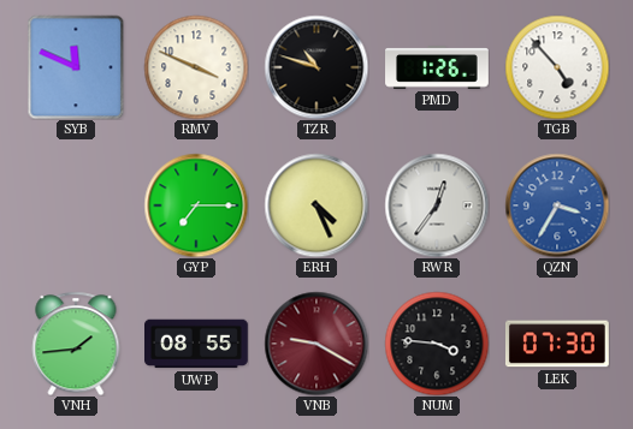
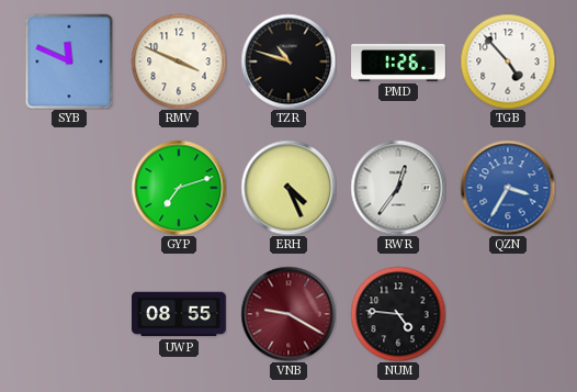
GYP: 7:15 -> 7:12 (179, 188)
VNH: 1:44 -> none (76, 344)
NUM: 3:46 -> 4:46 (398, 314)
LEK: 07:30 -> none (557, 344)
